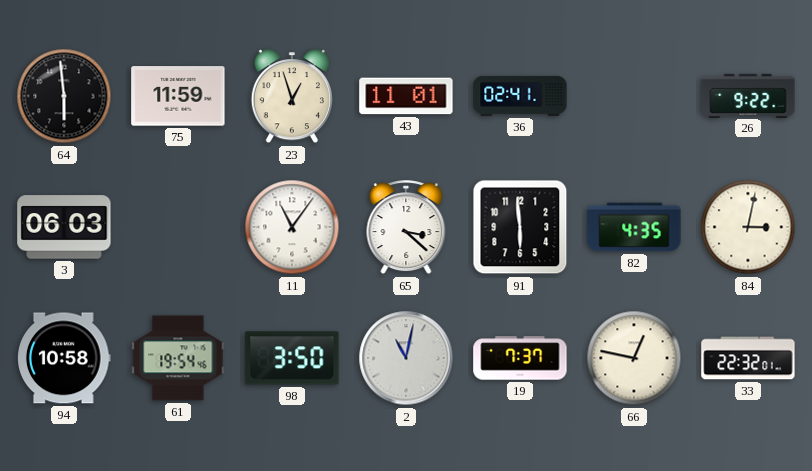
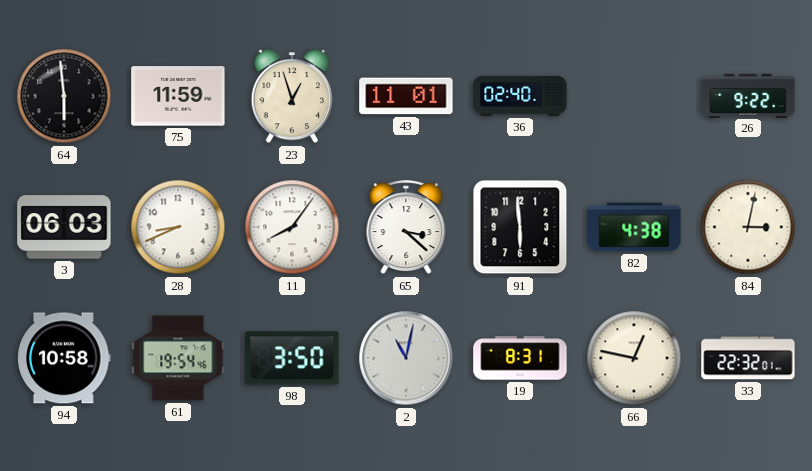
36: 02:41 -> 02:40 (520, 96)
28: none -> 8:41 (178, 227)
11: 11:06 -> 8:06 (292, 227)
82: 4:35 -> 4:38 (634, 227)
19: 7:37 -> 8:31 (520, 358)
